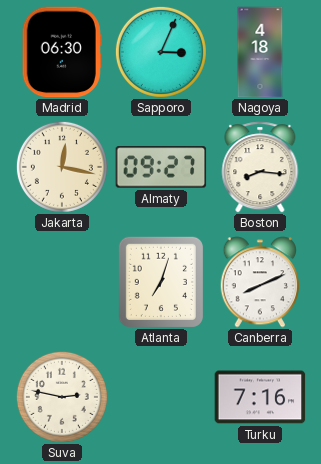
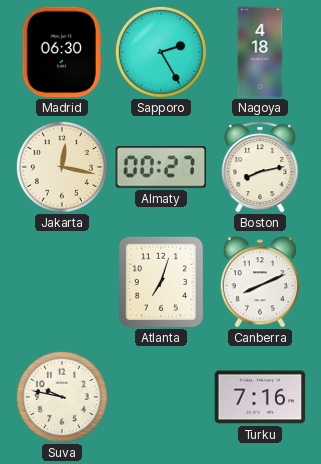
Sapporo: 3:04 -> 2:25 (161, 52)
Almaty: 09:27 -> 00:27 (161, 167)
Boston: 8:16 -> 8:13 (260, 167)
Suva: 2:47 -> 9:47 (62, 397)
